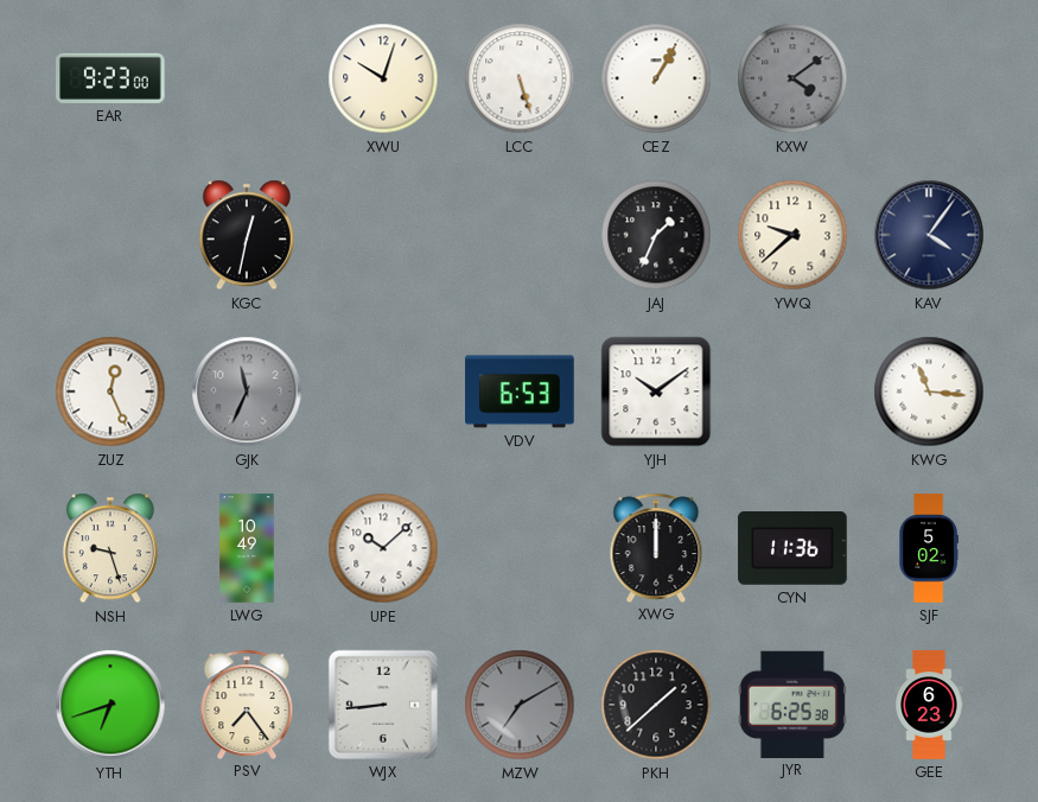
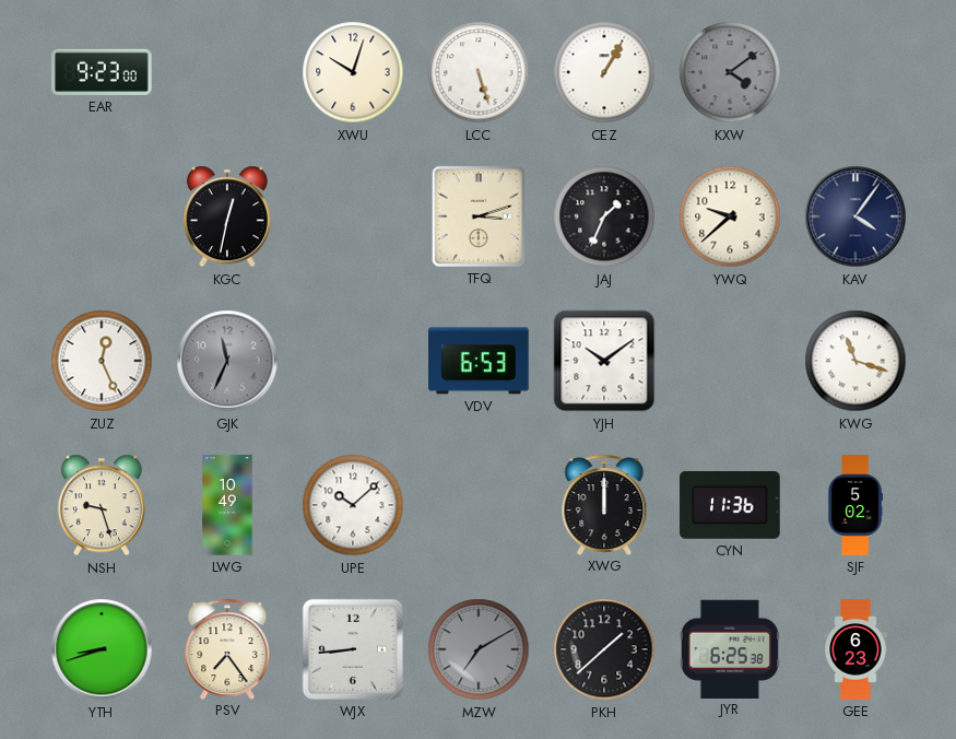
TFQ: none -> 3:12 (479, 216)
KWG: 11:16 -> 11:18 (855, 361)
YTH: 6:42 -> 8:42 (102, 649)
